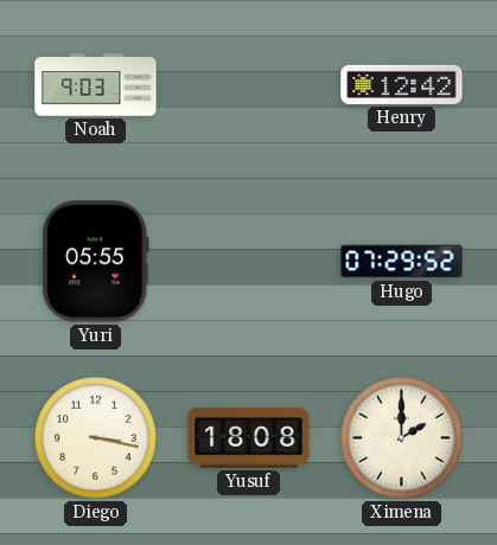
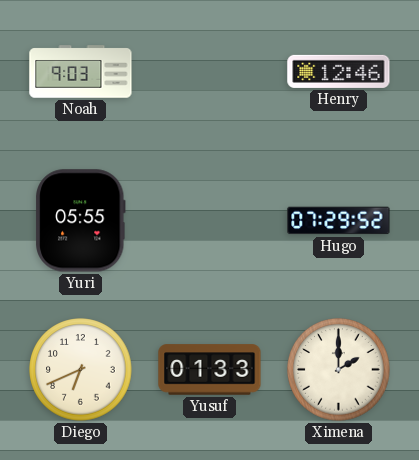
Henry: 12:42 -> 12:46 (339, 71)
Diego: 3:17 -> 6:41 (81, 370)
Yusuf: 18:08 -> 01:33 (210, 370)
